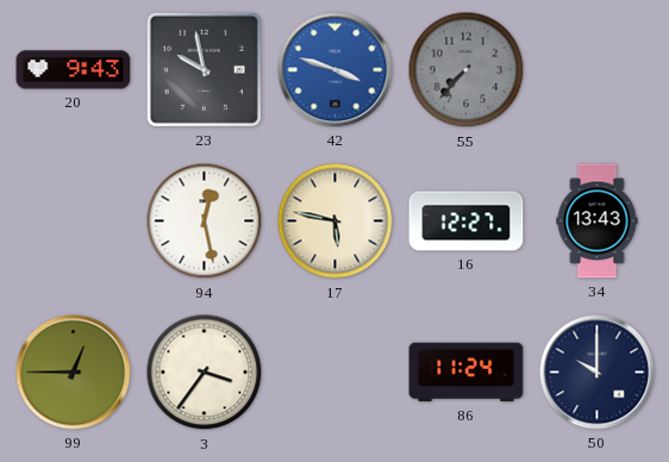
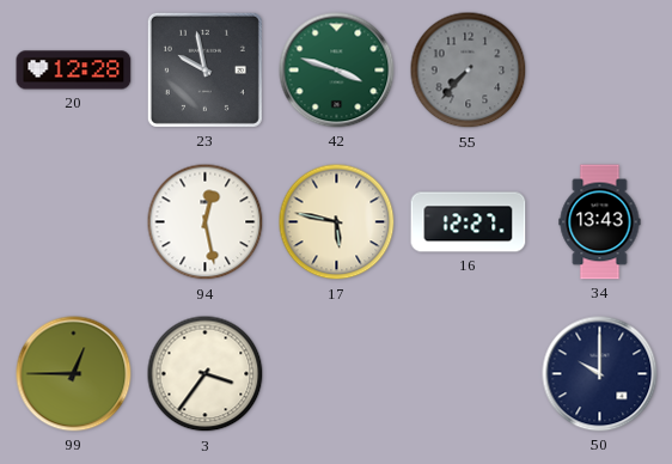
20: 9:43 -> 12:28 (74, 71)
42 dial: blue -> green (337, 71)
86: 11:24 -> none (467, 373)
